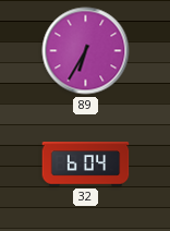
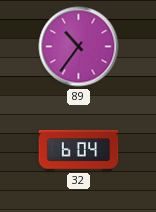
89: 6:35 -> 10:36 (79, 47)
